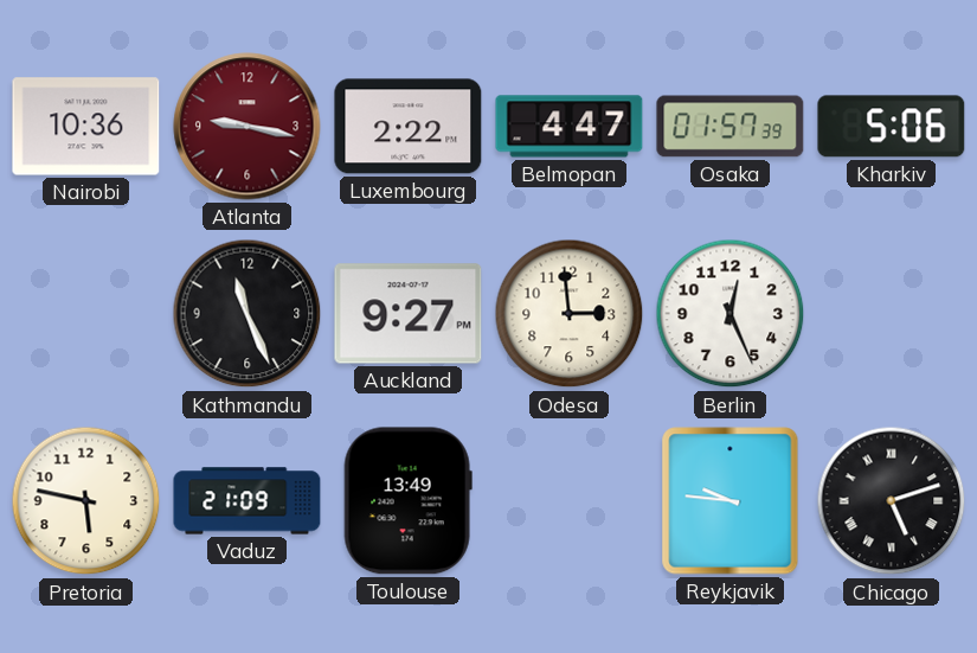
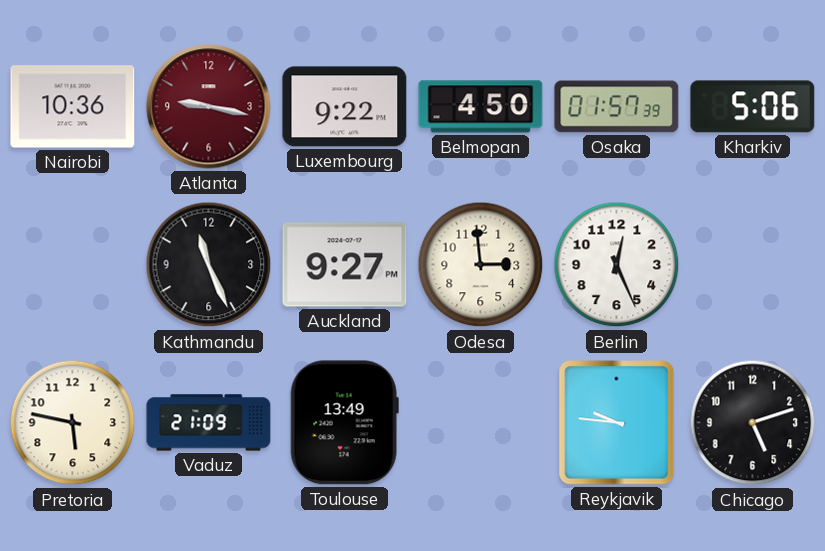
Luxembourg: 2:22 -> 9:22 (345, 107)
Belmopan: 4:47 -> 4:50 (481, 107)
Chicago numerals: Roman -> Arabic (753, 423)
